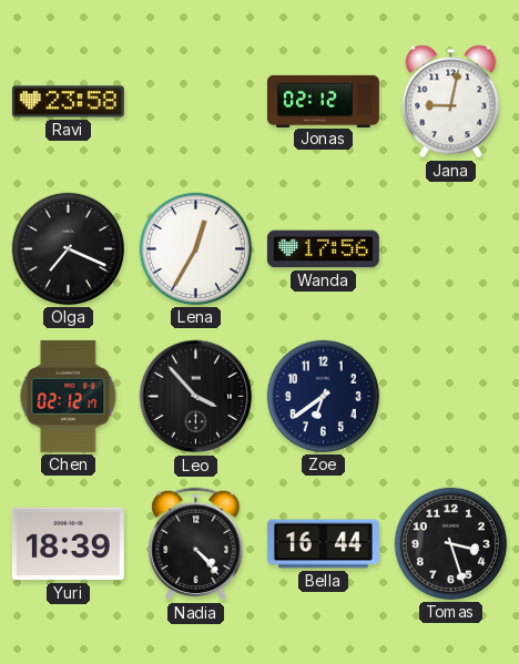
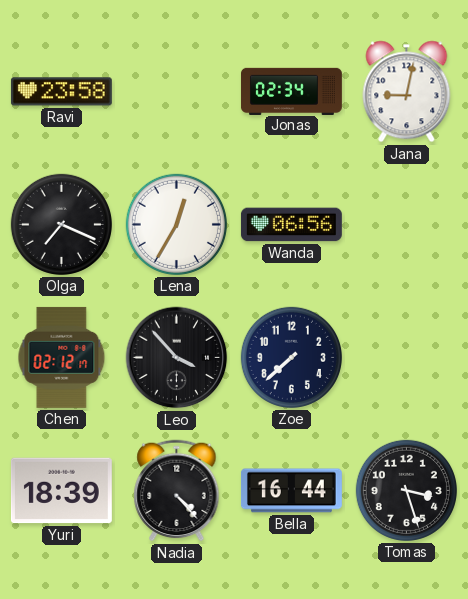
Jonas: 02:12 -> 02:34 (291, 91)
Wanda: 17:56 -> 06:56 (291, 225)
Zoe: 6:39 -> 7:38 (291, 357)
